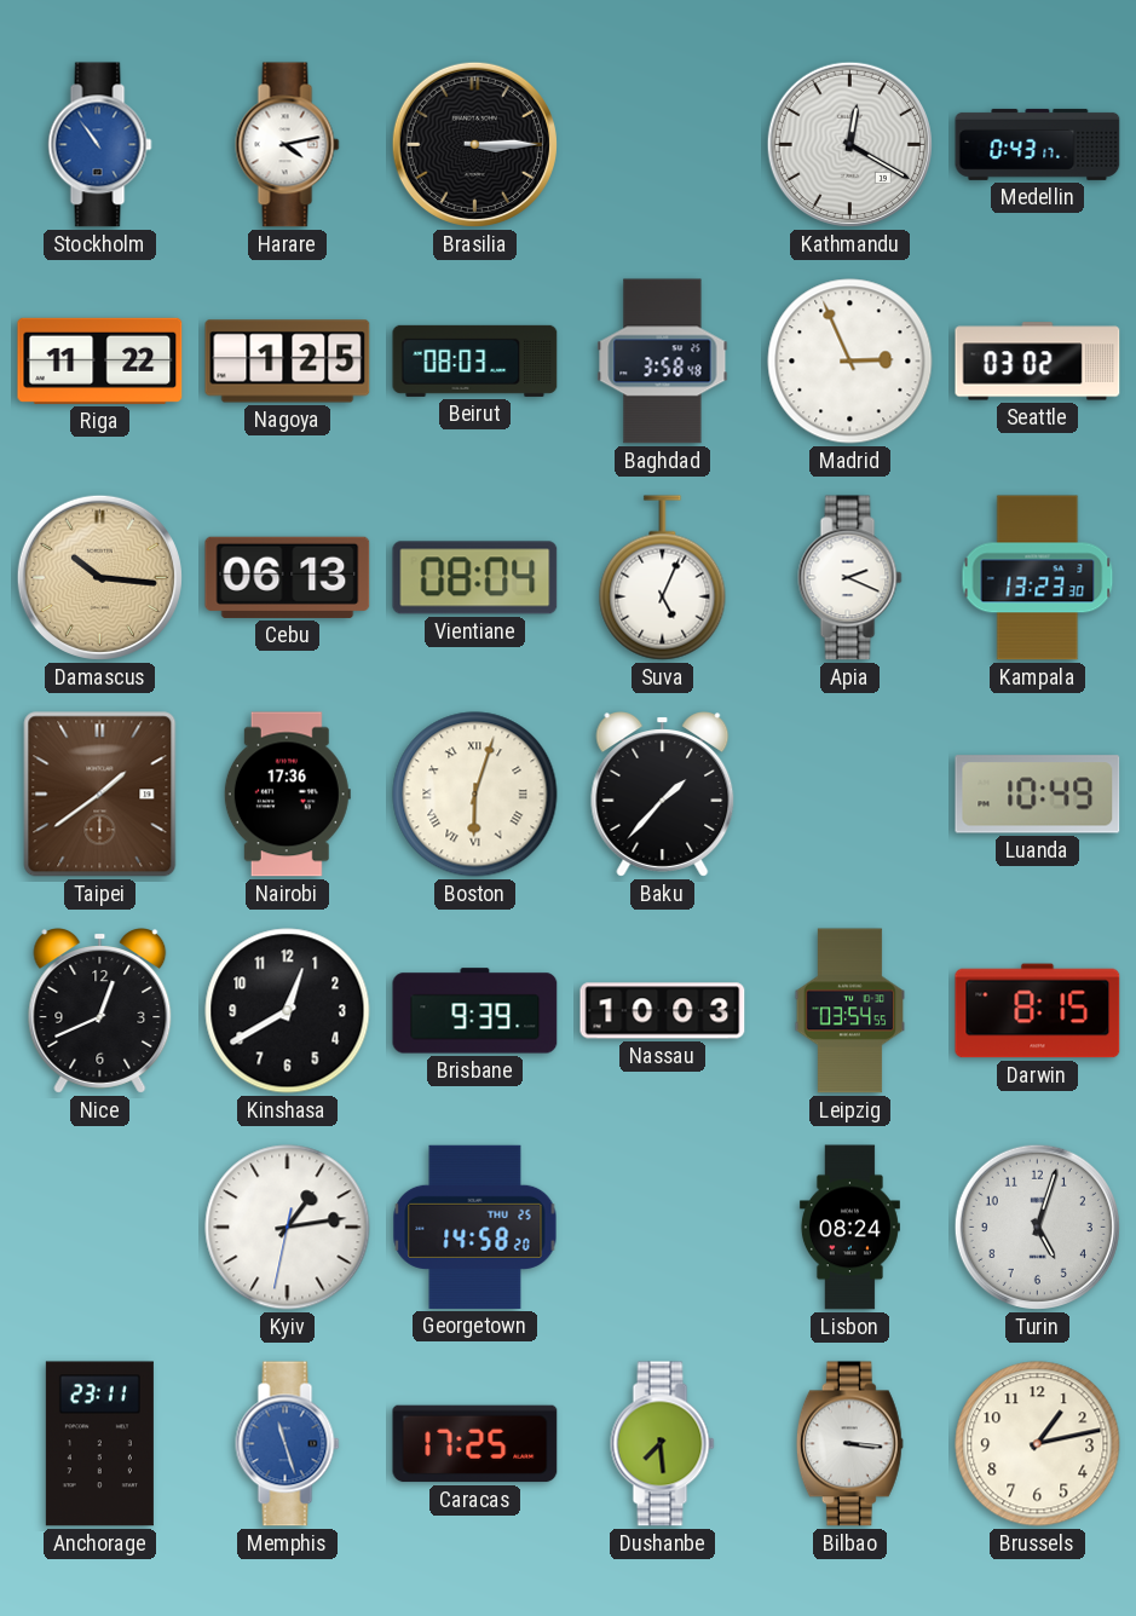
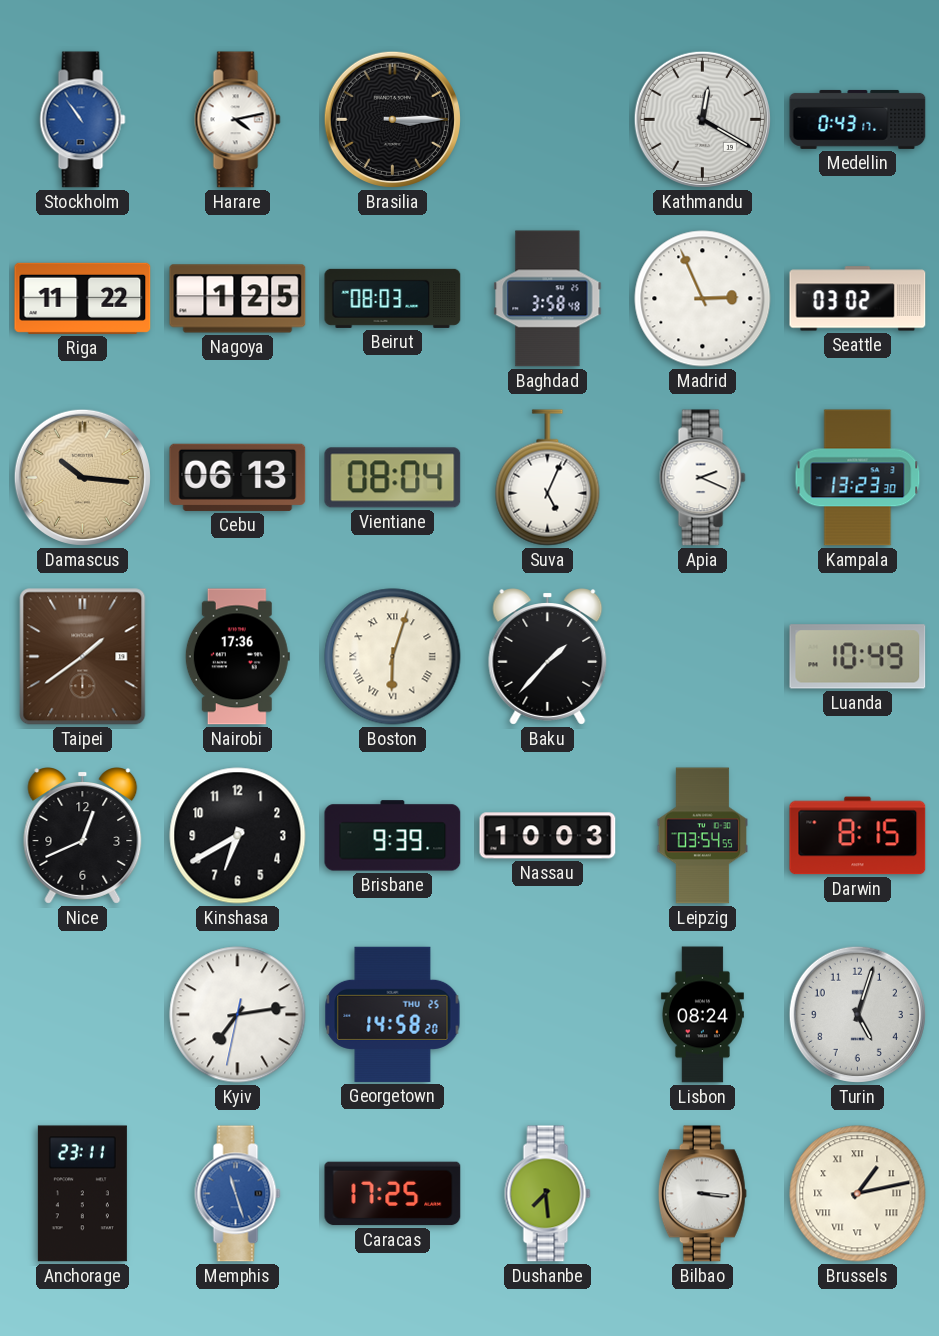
Kinshasa: 12:40 -> 6:40 (238, 836)
Kyiv: 1:13 -> 7:13 (238, 1015)
Brussels numerals: Arabic -> Roman (858, 1194)
